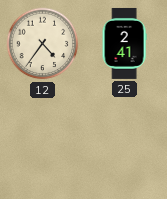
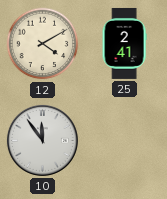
12: 4:36 -> 4:10 (43, 44)
10: none -> 11:54 (42, 140)
